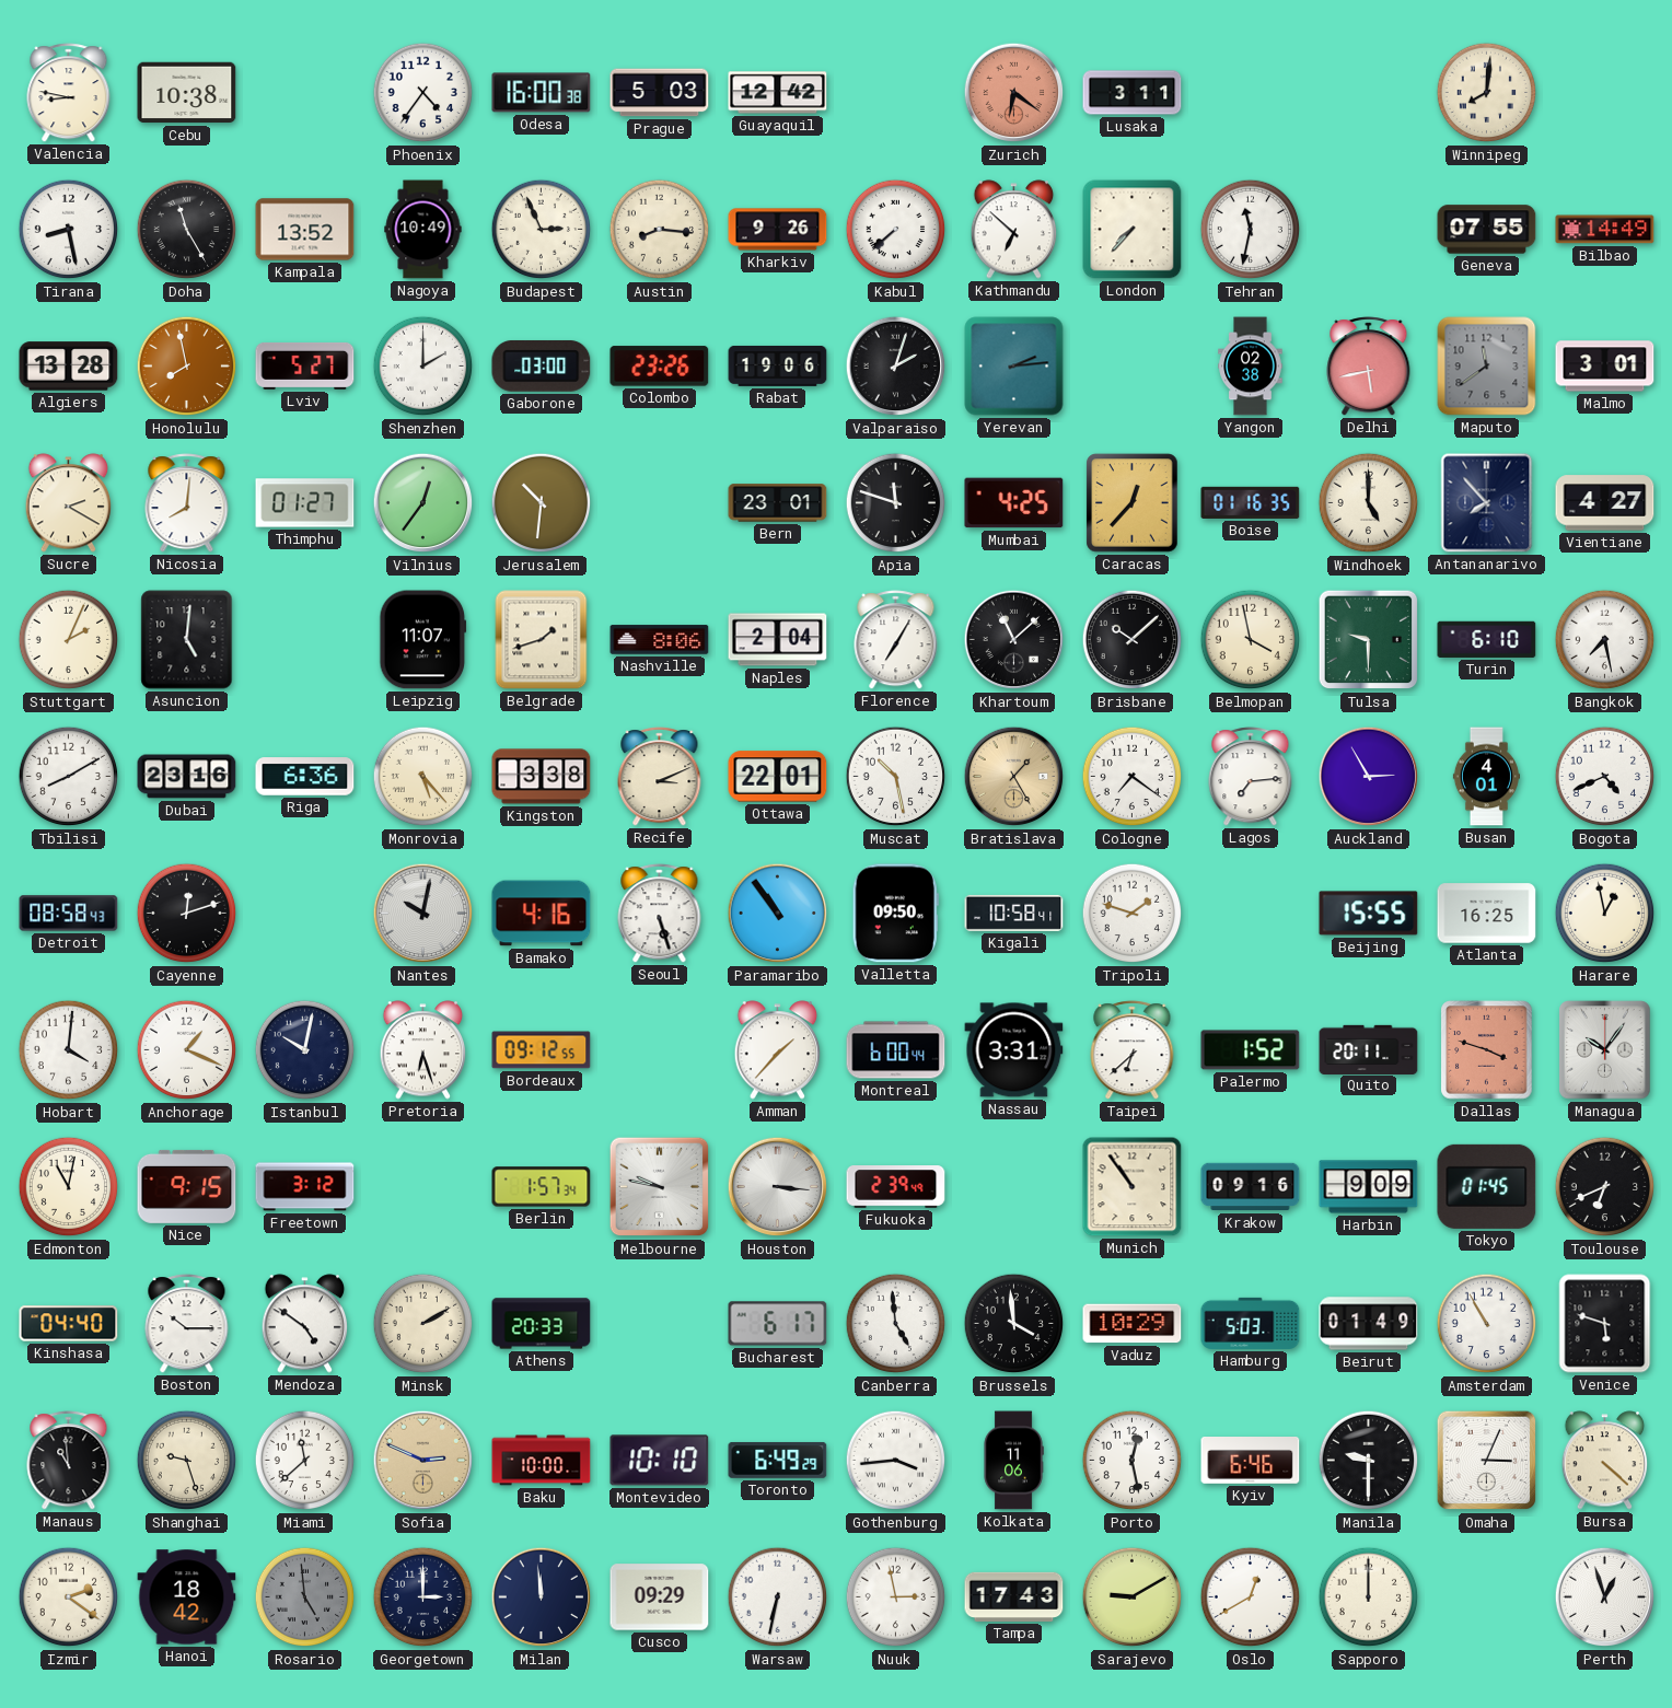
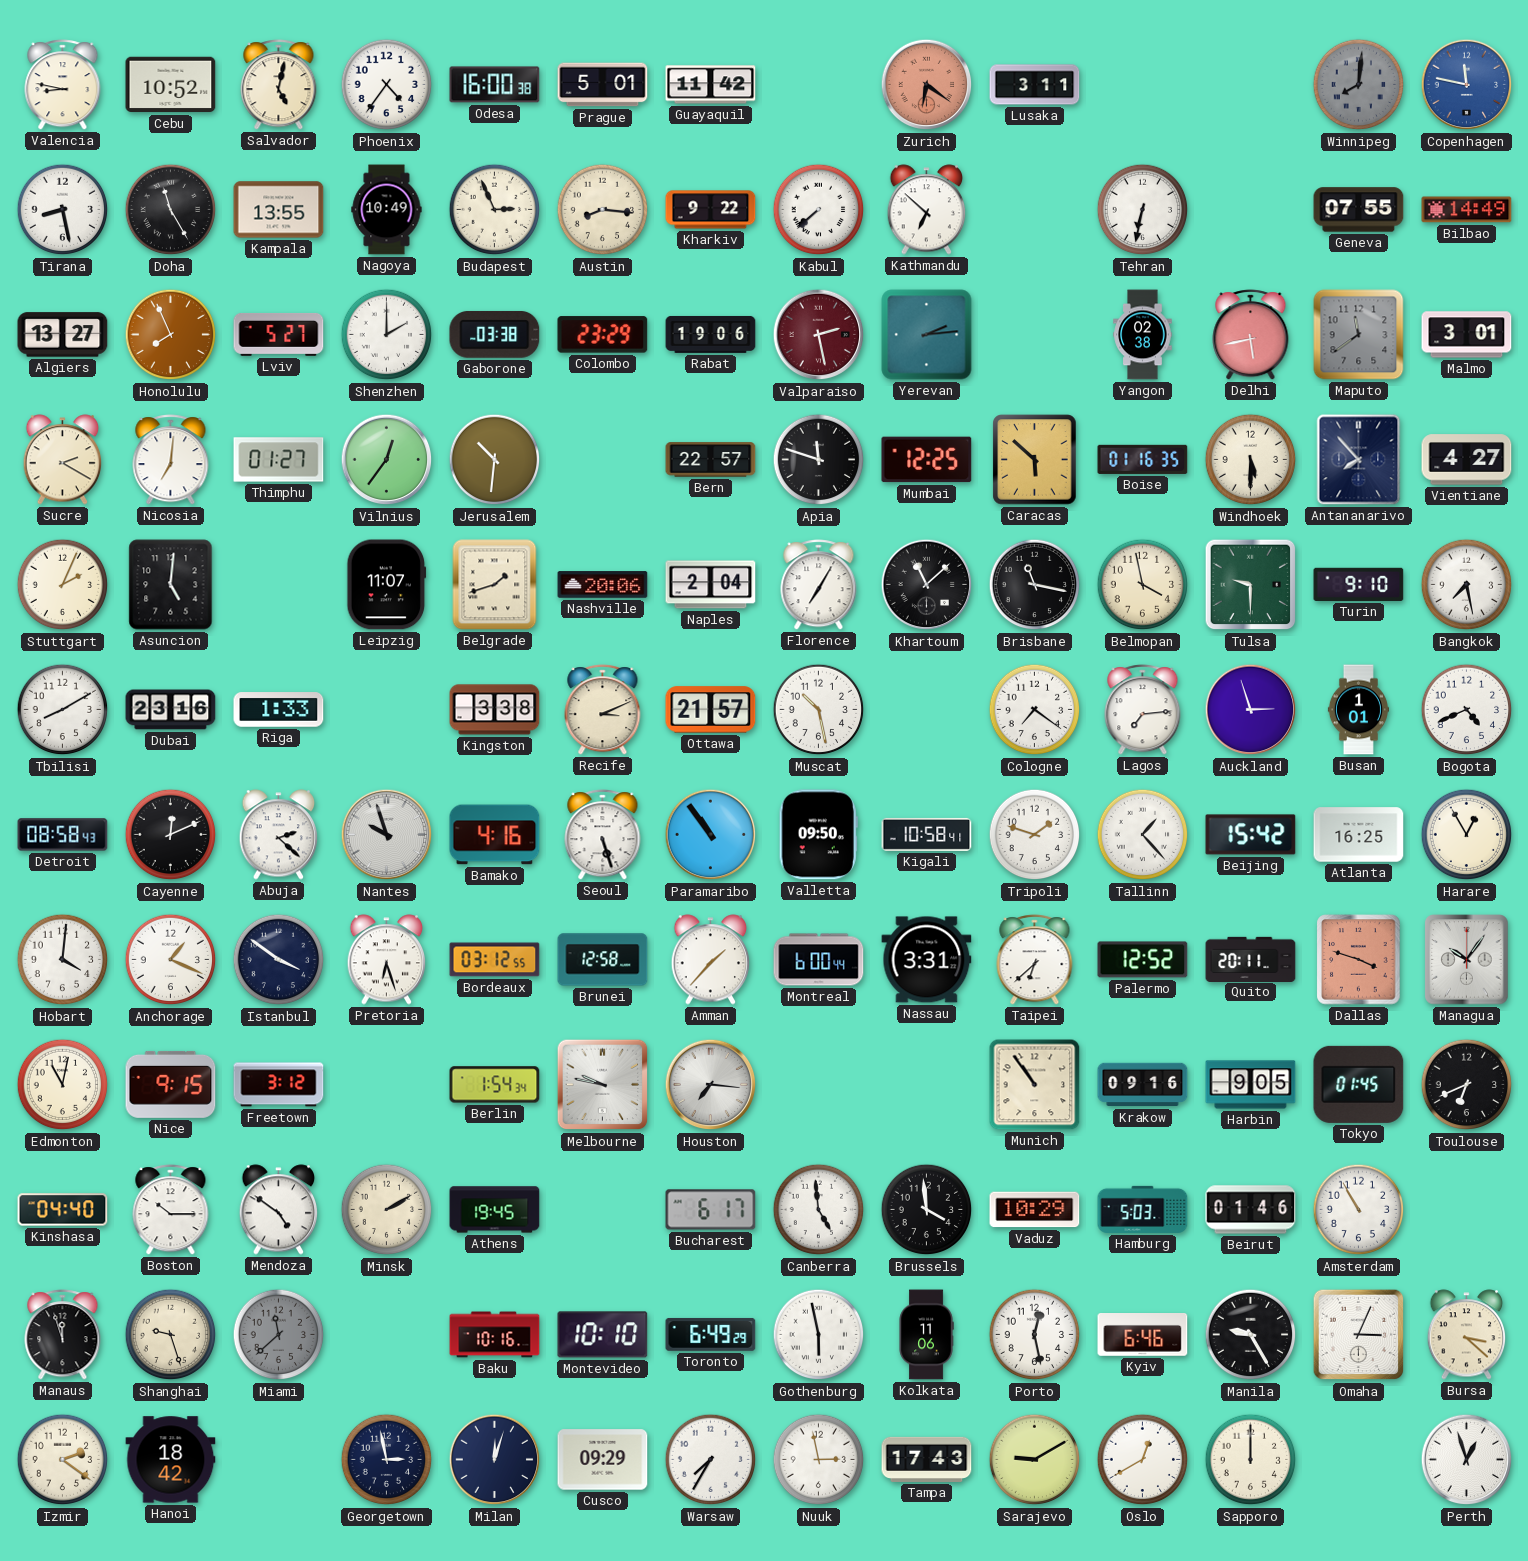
Cebu: 10:38 -> 10:52 (171, 85)
Salvador: none -> 5:02 (279, 85)
Prague: 5:03 -> 5:01 (603, 85)
Guayaquil: 12:42 -> 11:42 (711, 85)
Winnipeg dial: cream -> grey (1359, 85)
Copenhagen: none -> 11:47 (1467, 85)
Kampala: 13:52 -> 13:55 (279, 210)
Kharkiv: 9:26 -> 9:22 (711, 210)
London: 7:37 -> none (1133, 230)
Tehran: 11:32 -> 6:32 (1143, 210)
Algiers: 13:28 -> 13:27 (63, 335)
Honolulu: 7:58 -> 7:56 (171, 335)
Gaborone: 03:00 -> 03:38 (495, 334)
Colombo: 23:26 -> 23:29 (603, 335)
Valparaiso: 2:03 -> 2:28 (819, 335)
Valparaiso dial: black -> burgundy (819, 335)
Nicosia: 8:01 -> 7:01 (171, 460)
Bern: 23:01 -> 22:57 (711, 460)
Mumbai: 4:25 -> 12:25 (927, 460)
Caracas: 12:37 -> 5:52 (1035, 460)
Windhoek: 5:00 -> 5:30 (1251, 460)
Nashville: 8:06 -> 20:06 (603, 585)
Brisbane: 10:08 -> 11:17 (1035, 585)
Turin: 6:10 -> 9:10 (1359, 584)
Riga: 6:36 -> 1:33 (279, 710)
Monrovia: 5:23 -> none (423, 777)
Ottawa: 22:01 -> 21:57 (711, 710)
Bratislava: 1:25 -> none (1014, 777)
Auckland: 2:55 -> 2:57 (1251, 710)
Busan: 4:01 -> 1:01 (1358, 710)
Cayenne: 12:12 -> 12:11 (171, 835)
Abuja: none -> 2:22 (279, 835)
Nantes: 10:02 -> 9:57 (387, 835)
Tallinn: none -> 1:23 (1143, 835)
Beijing: 15:55 -> 15:42 (1251, 835)
Harare: 12:58 -> 12:55 (1467, 835)
Istanbul: 10:02 -> 3:51 (279, 960)
Bordeaux: 09:12 -> 03:12 (495, 960)
Brunei: none -> 12:58 (603, 960)
Palermo: 1:52 -> 12:52 (1143, 960)
Berlin: 1:57 -> 1:54 (495, 1085)
Houston: 3:16 -> 7:16 (711, 1085)
Fukuoka: 2:39 -> none (896, 1187)
Harbin: 9:09 -> 9:05 (1251, 1085)
Athens: 20:33 -> 19:45 (495, 1210)
Beirut: 01:49 -> 01:46 (1251, 1210)
Venice: 5:48 -> none (1605, 1324)
Manaus: 10:59 -> 11:57 (63, 1335)
Miami dial: white -> grey (279, 1335)
Sofia: 2:49 -> none (423, 1461)
Baku: 10:00 -> 10:16 (495, 1335)
Gothenburg: 3:44 -> 5:58 (819, 1335)
Manila: 9:30 -> 9:25 (1251, 1335)
Bursa: 4:22 -> 3:22 (1467, 1335)
Rosario: 4:59 -> none (305, 1597)
Georgetown: 3:00 -> 2:58 (387, 1460)
Milan: 11:59 -> 12:03 (495, 1460)
Warsaw: 6:32 -> 7:35 (711, 1460)
